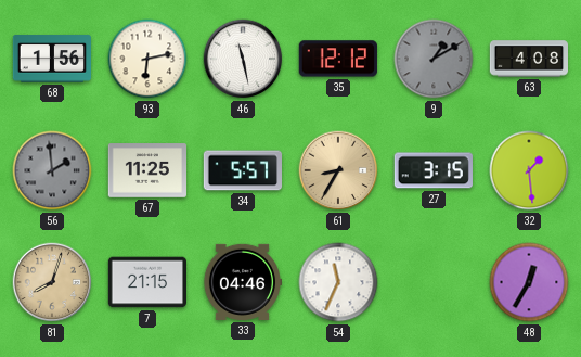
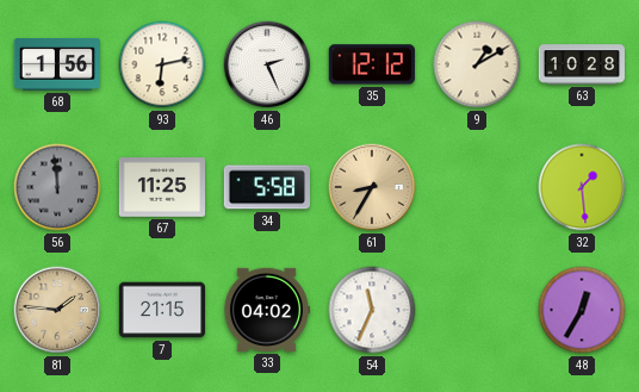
46: 11:28 -> 2:26 (267, 64)
9 dial: grey -> cream (477, 64)
63: 4:08 -> 10:28 (581, 64)
56: 1:59 -> 11:59 (57, 187)
34: 5:57 -> 5:58 (266, 187)
27: 3:15 -> none (434, 170)
81: 8:03 -> 1:46 (57, 310)
33: 04:46 -> 04:02 (266, 310)
